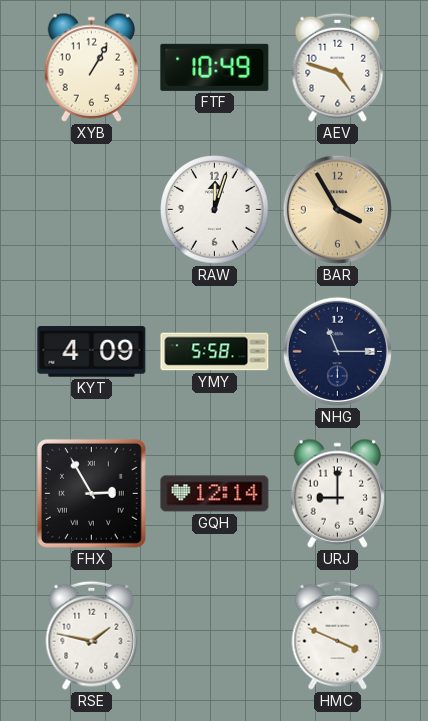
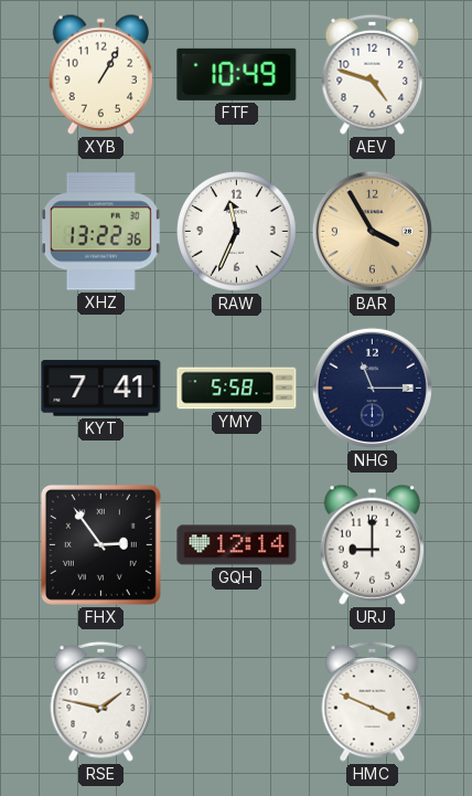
XHZ: none -> 13:22 (100, 232)
RAW: 12:03 -> 11:34 (237, 232)
KYT: 4:09 -> 7:41 (101, 389)
FHX: 2:55 -> 2:54 (100, 544)
